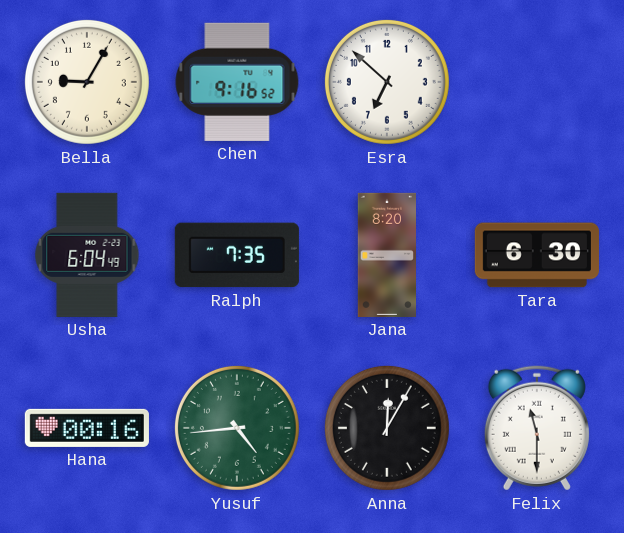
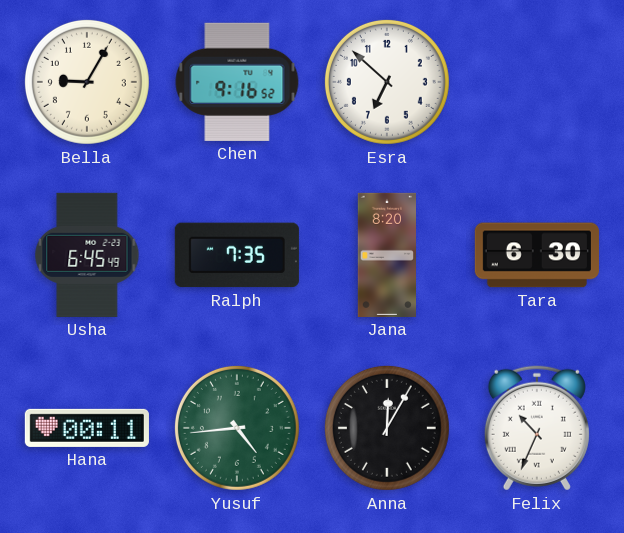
Usha: 6:04 -> 6:45 (87, 255)
Hana: 00:16 -> 00:11 (87, 428)
Felix: 11:30 -> 10:34 (537, 428)
